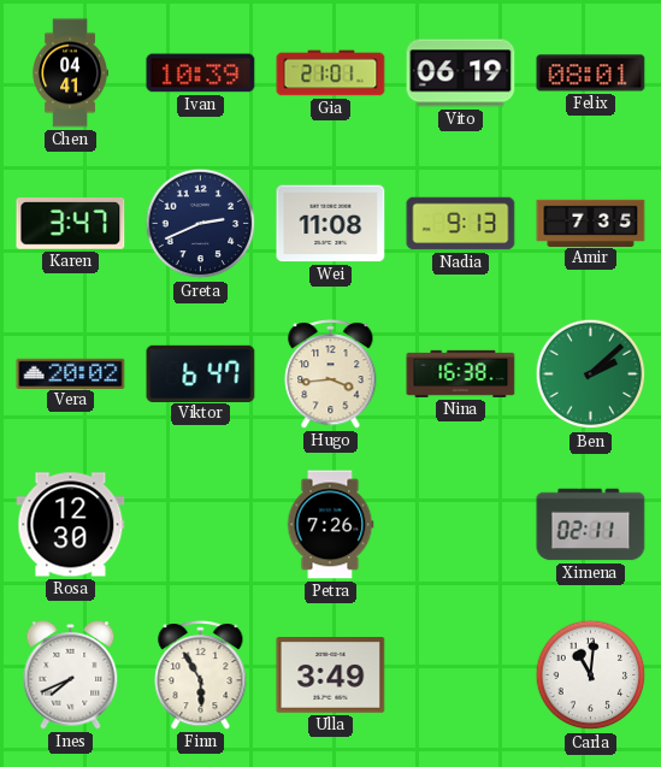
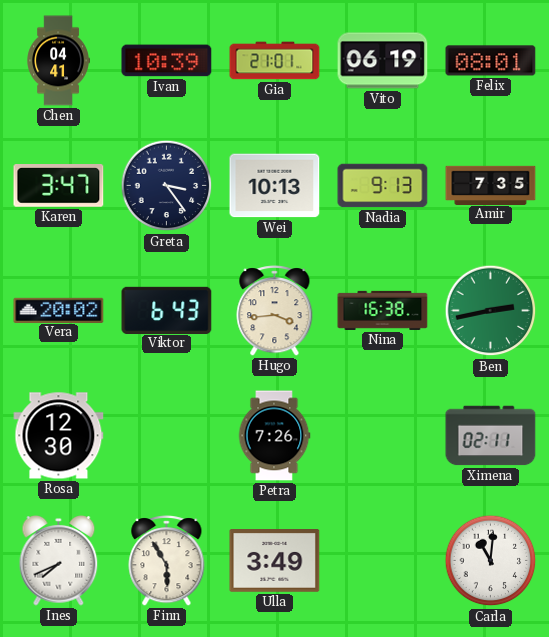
Greta: 2:41 -> 3:24 (167, 186)
Wei: 11:08 -> 10:13 (275, 186)
Viktor: 6:47 -> 6:43 (167, 310)
Ben: 2:08 -> 2:43 (491, 311)
